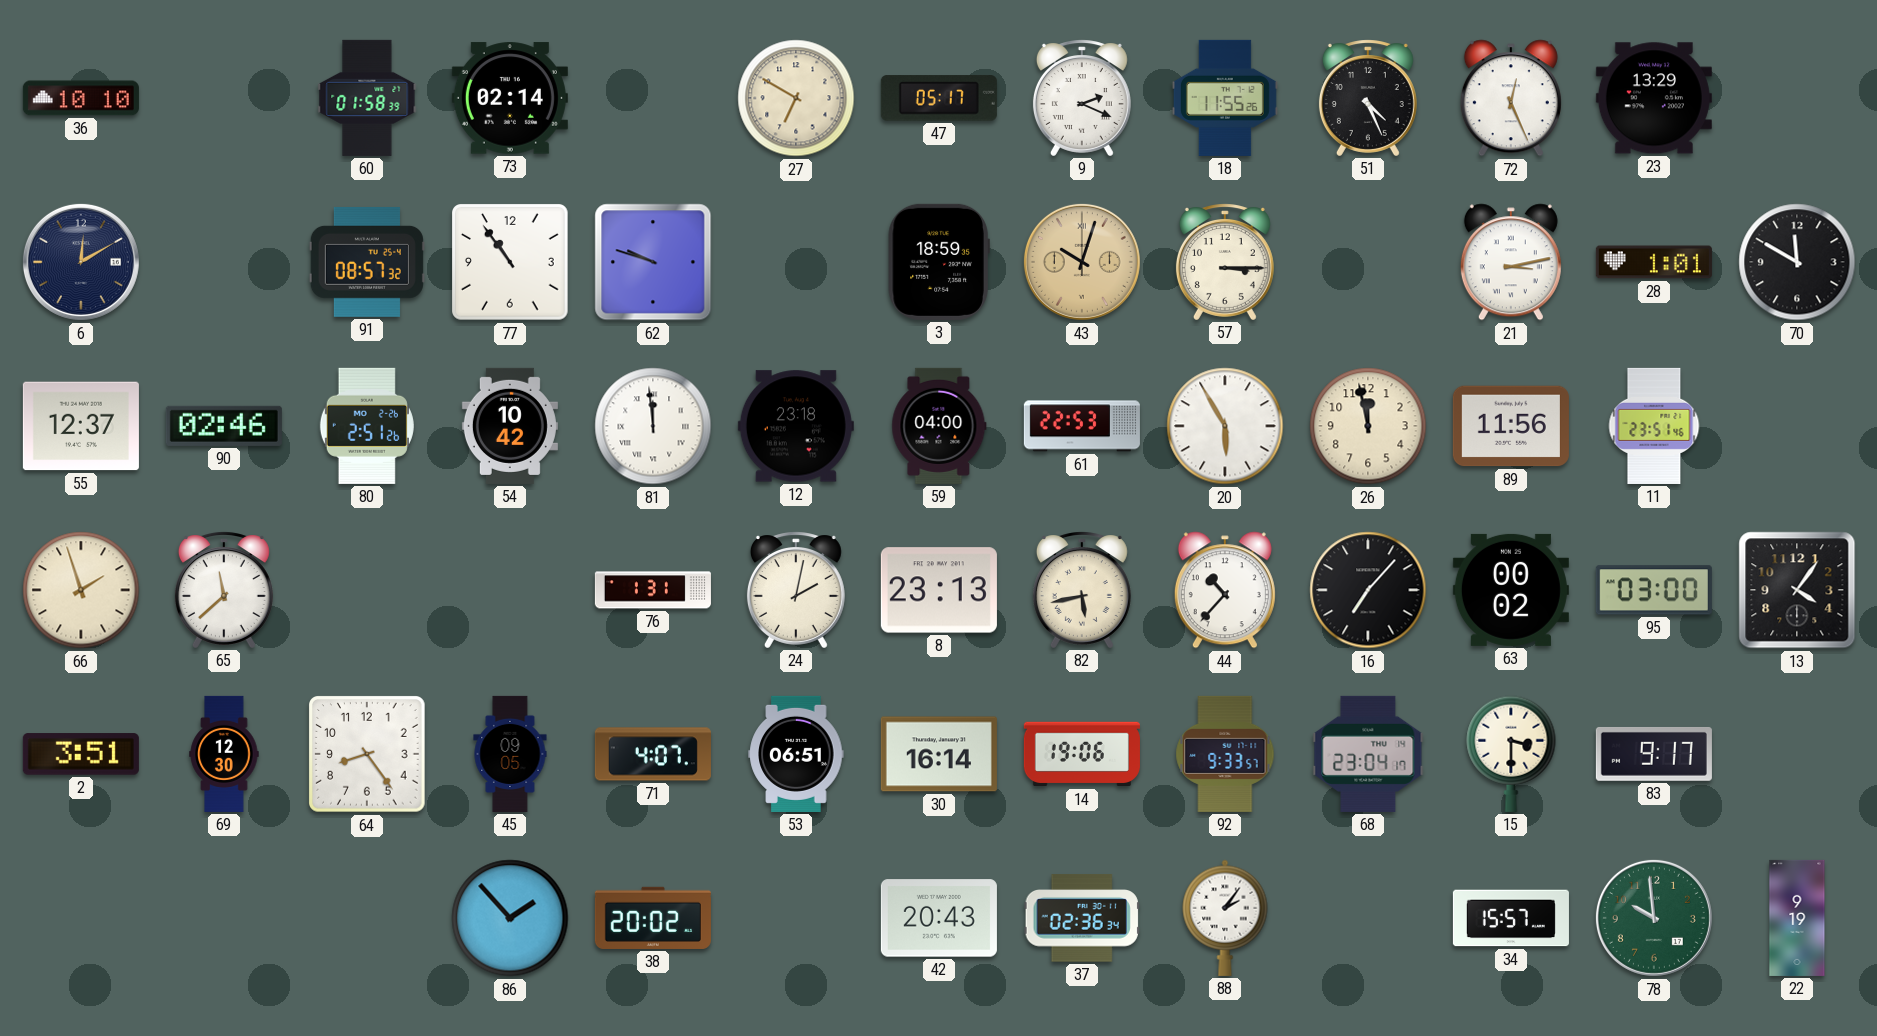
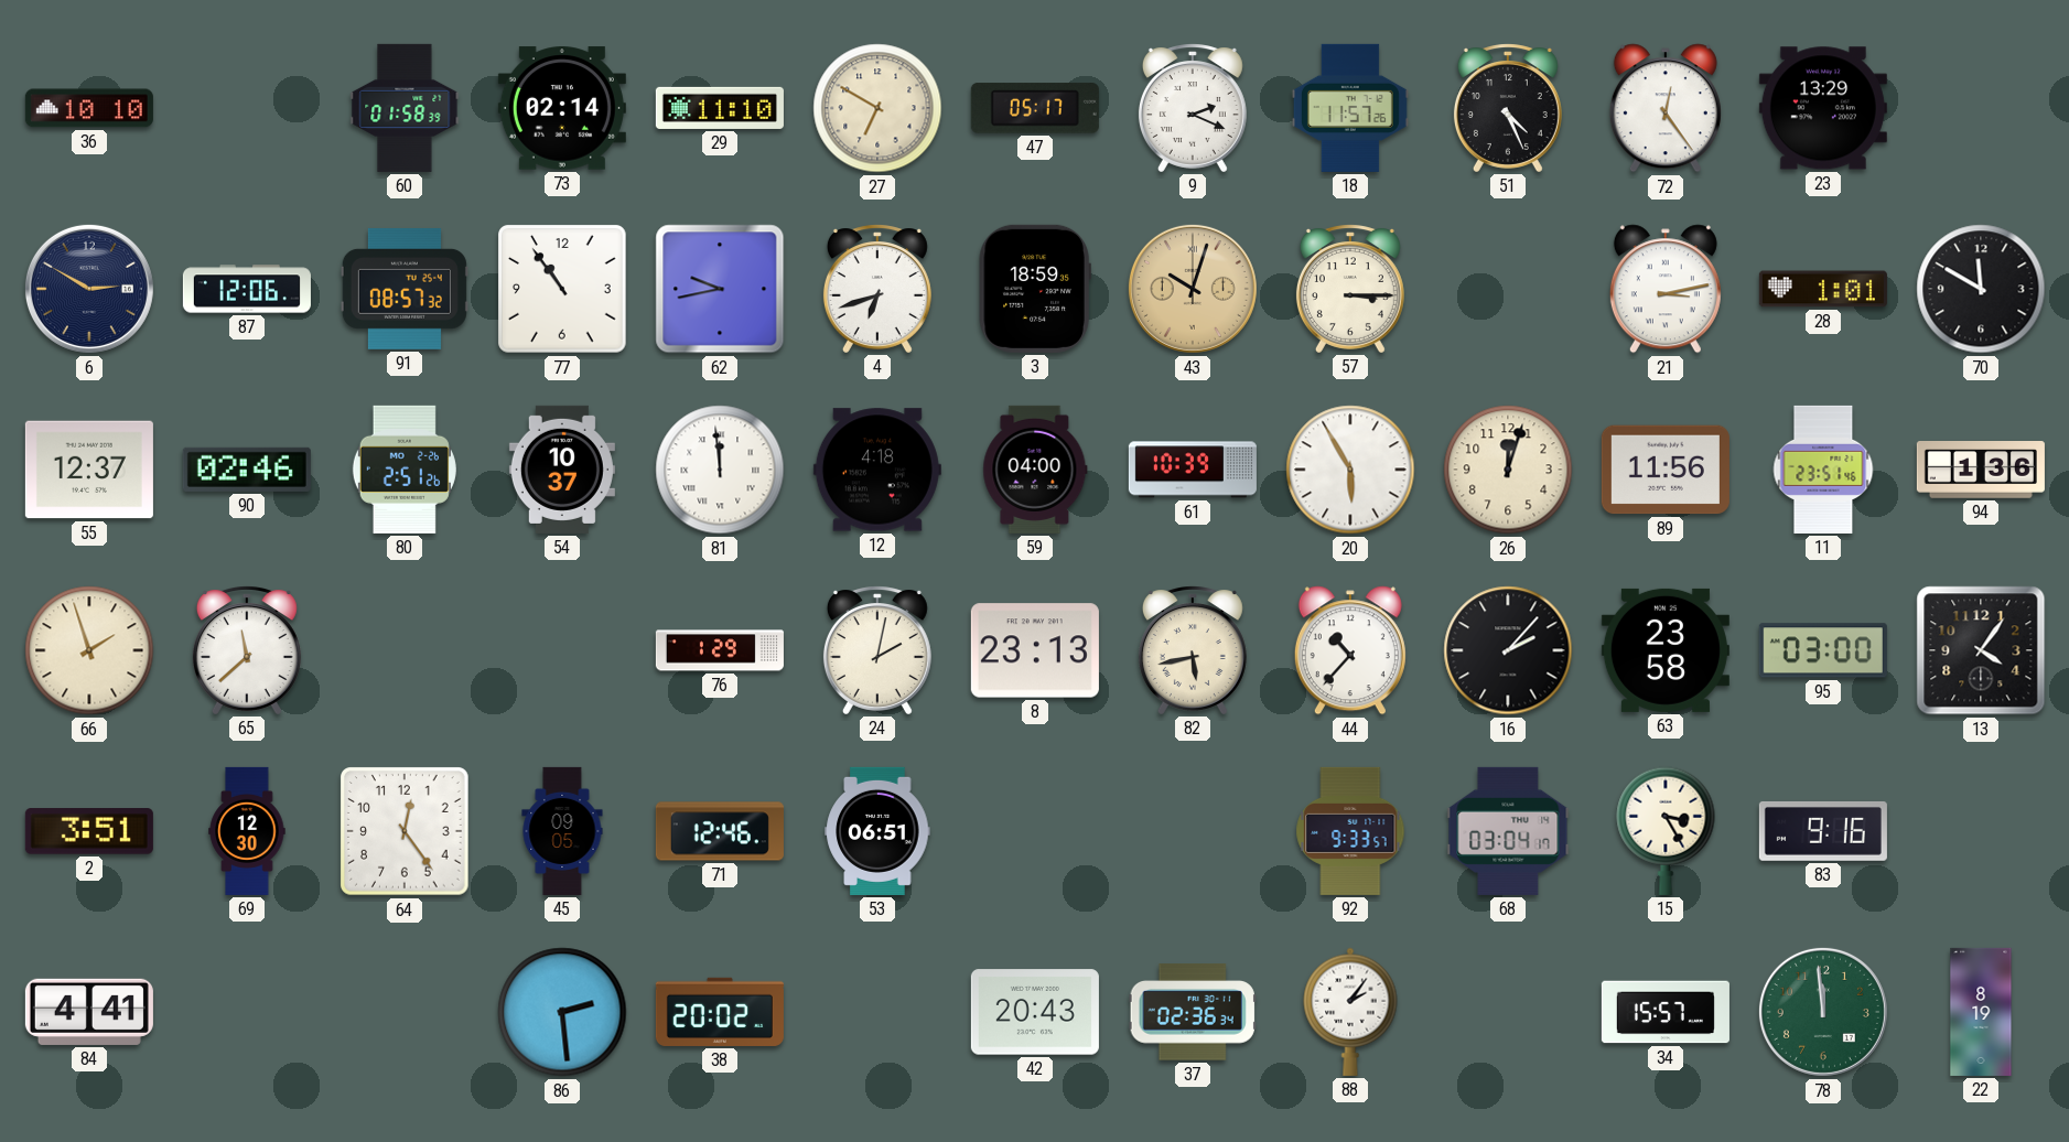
29: none -> 11:10 (720, 108)
18: 11:55 -> 11:57 (1350, 108)
72: 12:26 -> 12:24 (1666, 108)
6: 12:10 -> 2:50 (89, 289)
87: none -> 12:06 (247, 289)
62: 9:48 -> 9:43 (720, 289)
4: none -> 6:42 (877, 289)
54: 10:42 -> 10:37 (562, 470)
12: 23:18 -> 4:18 (877, 470)
61: 22:53 -> 10:39 (1193, 470)
26: 11:58 -> 12:03 (1508, 470)
94: none -> 1:36 (1981, 471)
76: 1:31 -> 1:29 (720, 650)
16: 7:07 -> 2:07 (1508, 650)
63: 00:02 -> 23:58 (1666, 650)
64: 8:24 -> 12:24 (406, 832)
71: 4:07 -> 12:46 (720, 831)
30: 16:14 -> none (939, 754)
14: 19:06 -> none (1082, 754)
68: 23:04 -> 03:04 (1508, 831)
15: 3:30 -> 3:25 (1666, 831)
83: 9:17 -> 9:16 (1823, 831)
84: none -> 4:41 (89, 1012)
86: 1:53 -> 2:29 (562, 1012)
78: 9:59 -> 11:59 (1823, 1012)
22: 9:19 -> 8:19 (1981, 1012)
